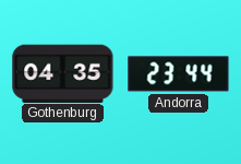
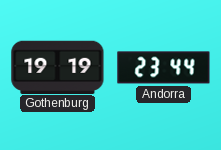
Gothenburg: 04:35 -> 19:19 (58, 67)
